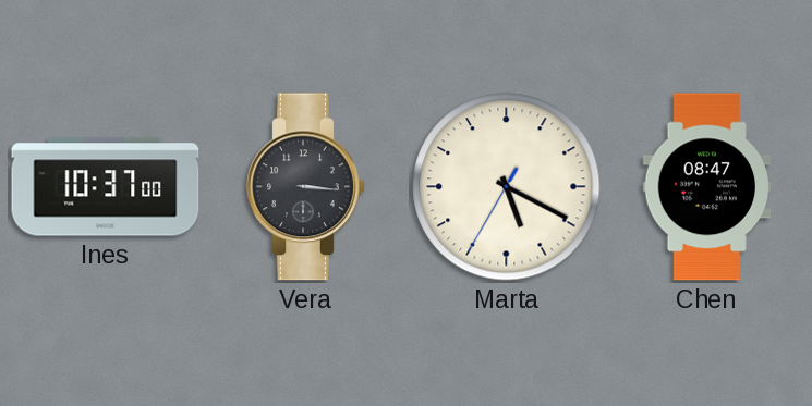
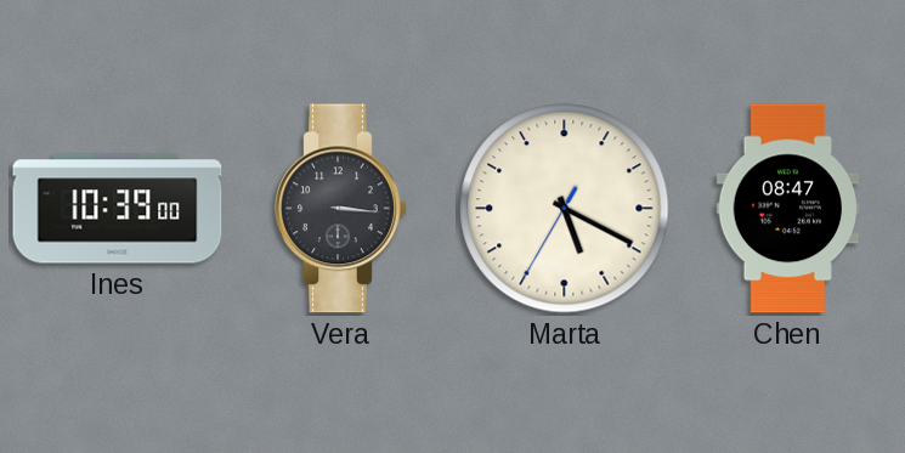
Ines: 10:37 -> 10:39 (118, 209)
